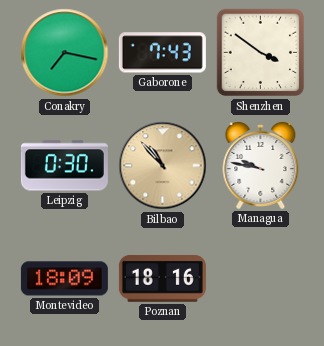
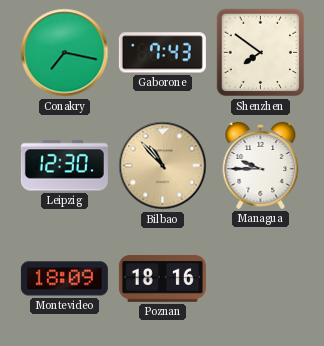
Shenzhen: 3:51 -> 7:51 (261, 53)
Leipzig: 0:30 -> 12:30 (64, 166)
Managua: 9:47 -> 9:45 (261, 165)
